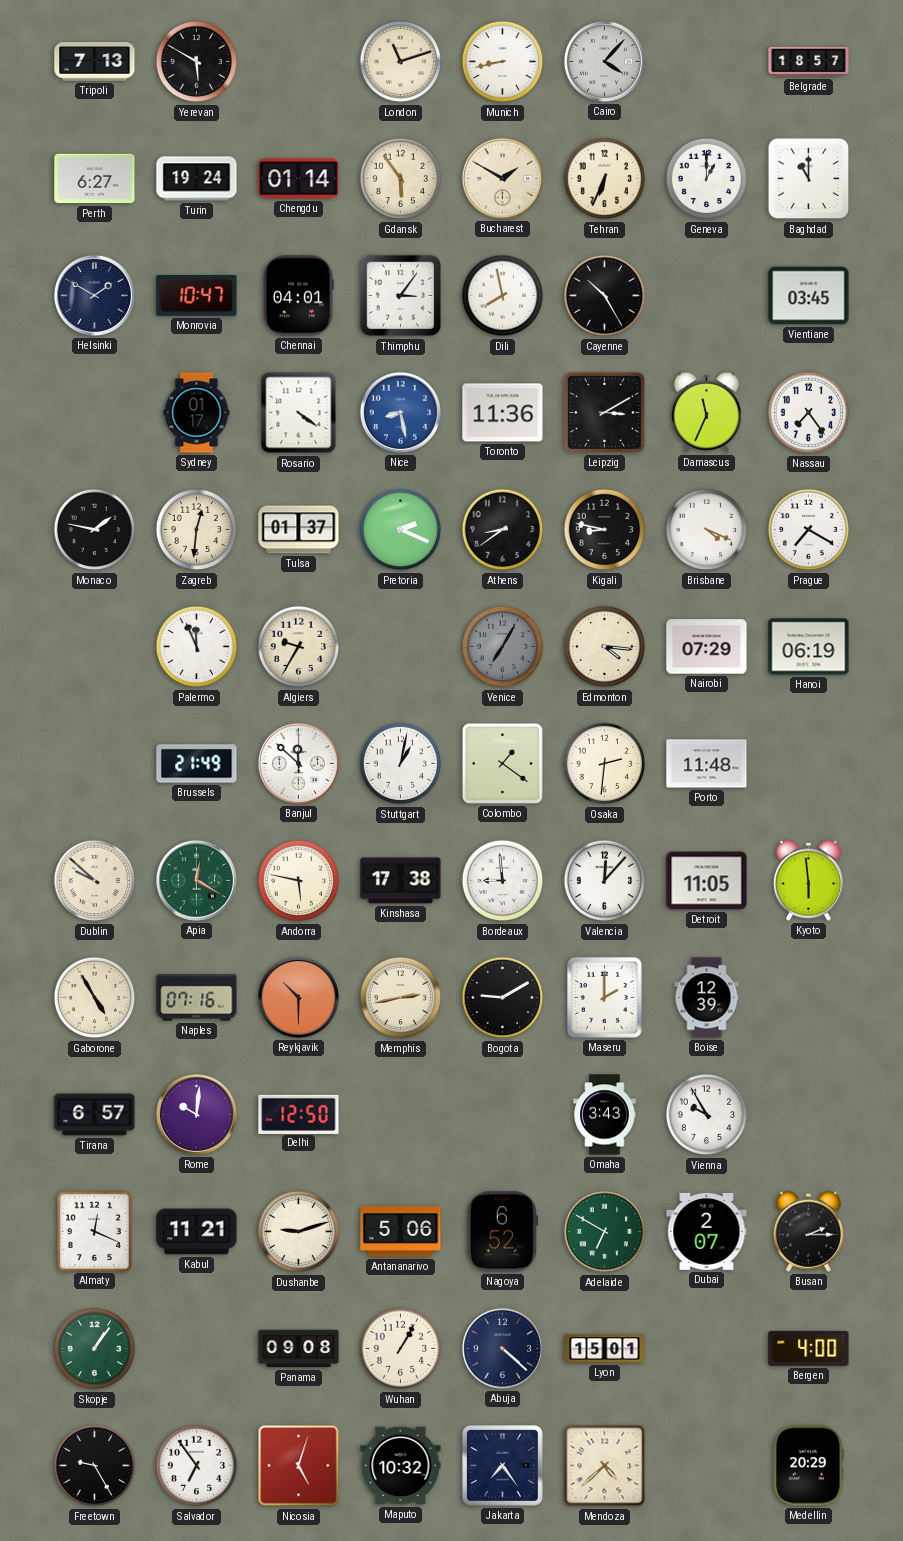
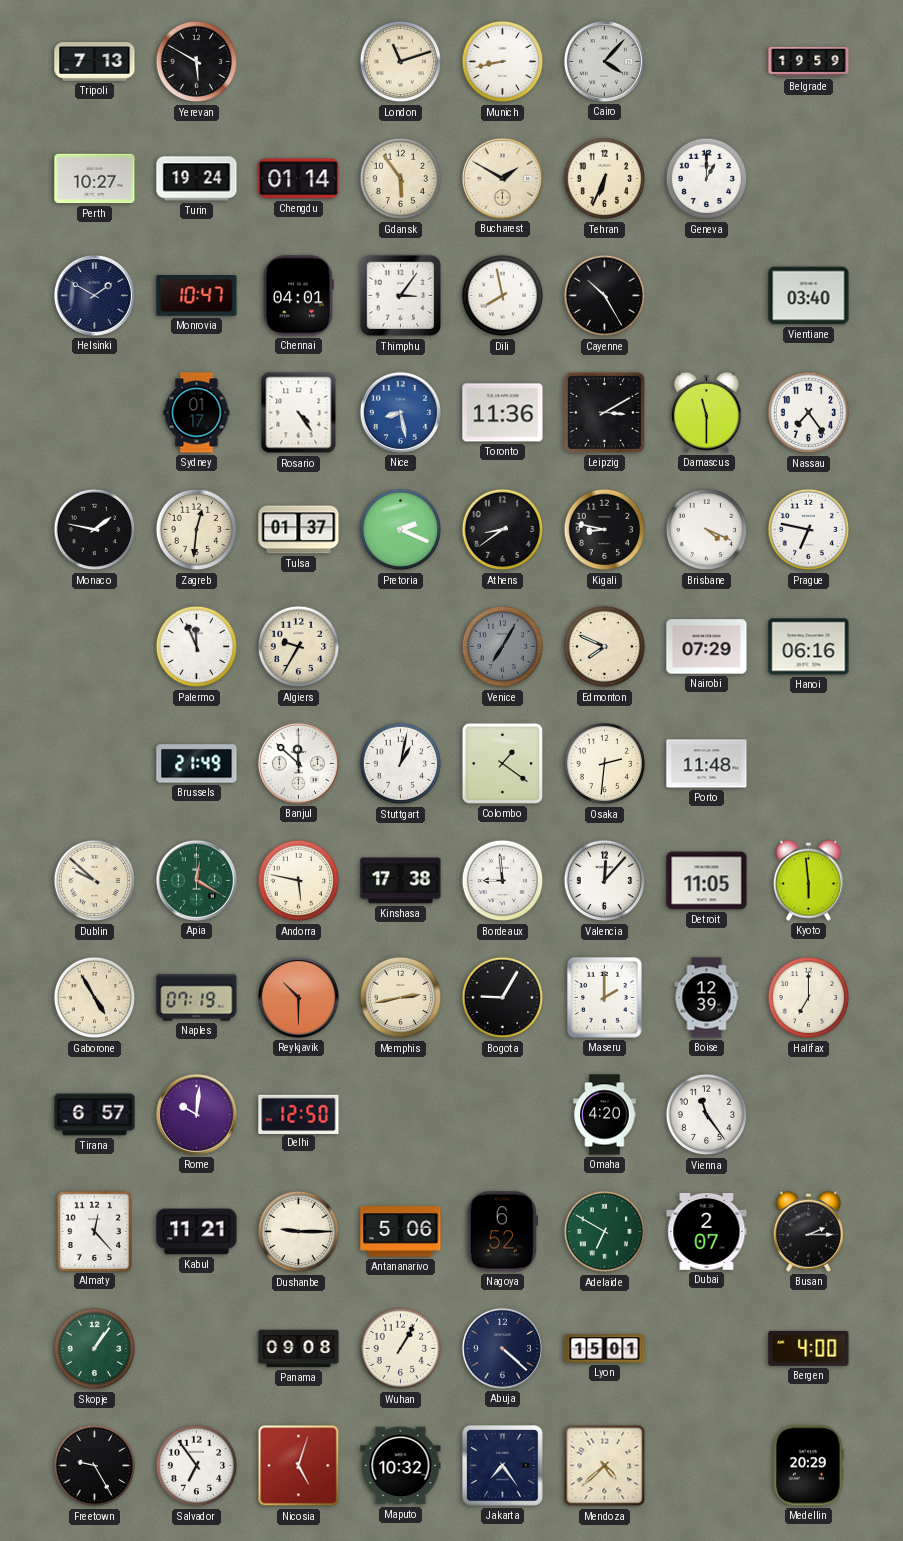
Belgrade: 18:57 -> 19:59 (809, 62)
Perth: 6:27 -> 10:27 (95, 179)
Baghdad: 11:00 -> none (809, 179)
Vientiane: 03:45 -> 03:40 (809, 296)
Rosario: 4:21 -> 4:24 (299, 413)
Damascus: 11:34 -> 11:30 (706, 412)
Prague: 7:20 -> 6:47 (809, 530)
Edmonton: 4:16 -> 7:49 (605, 647)
Hanoi: 06:19 -> 06:16 (809, 647)
Naples: 07:16 -> 07:19 (197, 998)
Bogota: 9:10 -> 9:05 (503, 998)
Halifax: none -> 7:00 (809, 998)
Omaha: 3:43 -> 4:20 (605, 1115)
Vienna: 9:55 -> 11:24 (707, 1115)
Almaty: 12:19 -> 12:23 (94, 1231)
Dushanbe: 9:12 -> 9:15 (299, 1232)
